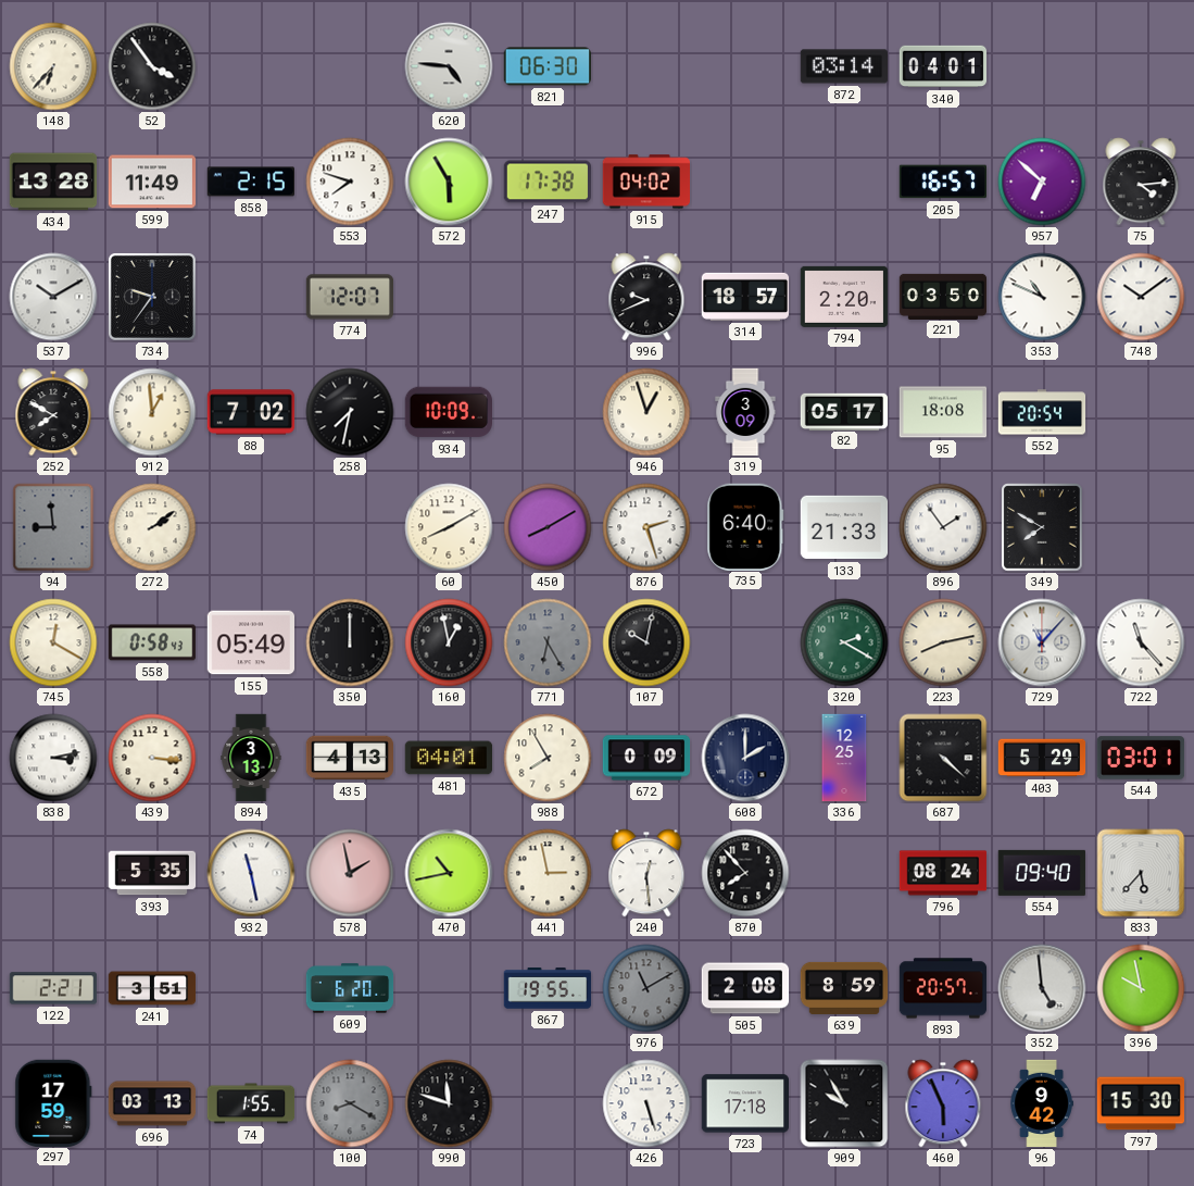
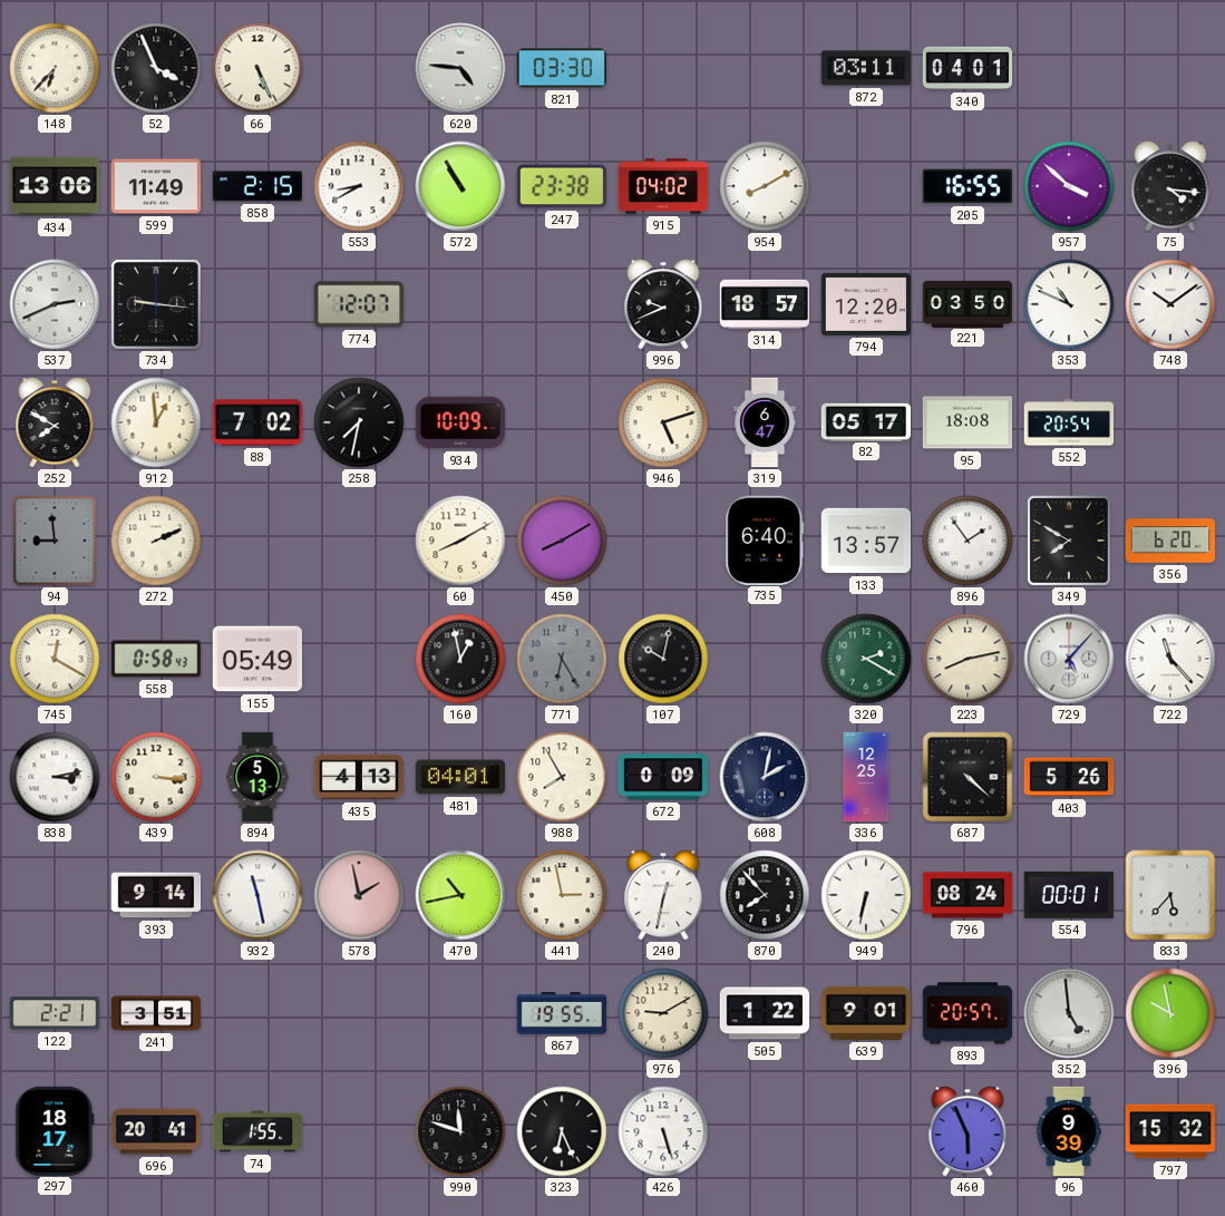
52: 3:54 -> 3:56 (156, 68)
66: none -> 5:26 (257, 68)
821: 06:30 -> 03:30 (561, 68)
872: 03:14 -> 03:11 (866, 68)
434: 13:28 -> 13:06 (55, 186)
553: 7:48 -> 8:40 (359, 186)
572: 5:55 -> 10:55 (460, 186)
247: 17:38 -> 23:38 (562, 186)
954: none -> 8:10 (765, 186)
205: 16:57 -> 16:55 (968, 186)
957: 6:52 -> 3:52 (1069, 186)
75: 4:14 -> 4:16 (1170, 186)
537: 10:10 -> 2:41 (55, 304)
734: 9:36 -> 9:16 (156, 304)
794: 2:20 -> 12:20 (866, 304)
946: 12:57 -> 5:12 (663, 422)
319: 3:09 -> 6:47 (765, 422)
272: 2:09 -> 2:11 (156, 541)
876: 2:27 -> none (646, 527)
133: 21:33 -> 13:57 (866, 541)
356: none -> 6:20 (1170, 541)
350: 12:00 -> none (350, 642)
729: 11:07 -> 5:07 (1069, 659)
894: 3:13 -> 5:13 (257, 777)
608: 2:00 -> 2:02 (765, 777)
403: 5:29 -> 5:26 (1069, 777)
544: 03:01 -> none (1141, 758)
393: 5:35 -> 9:14 (156, 895)
240: 12:29 -> 12:32 (663, 895)
949: none -> 6:32 (866, 895)
554: 09:40 -> 00:01 (1069, 895)
609: 6:20 -> none (350, 988)
976: 11:10 -> 9:10 (663, 1013)
976 dial: grey -> cream (663, 1013)
505: 2:08 -> 1:22 (765, 1013)
639: 8:59 -> 9:01 (866, 1013)
297: 17:59 -> 18:17 (55, 1130)
696: 03:13 -> 20:41 (156, 1131)
100: 8:20 -> none (350, 1103)
323: none -> 6:26 (562, 1131)
723: 17:18 -> none (744, 1103)
909: 9:55 -> none (844, 1103)
96: 9:42 -> 9:39 (1069, 1131)
797: 15:30 -> 15:32 (1170, 1131)
